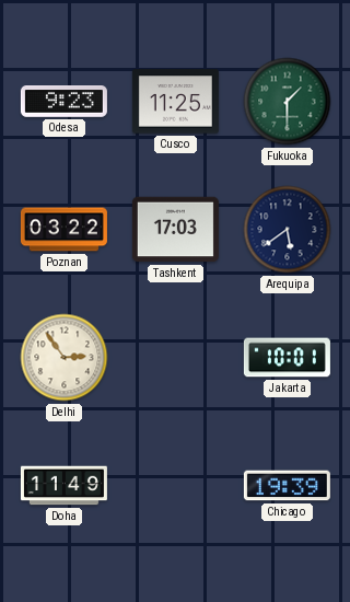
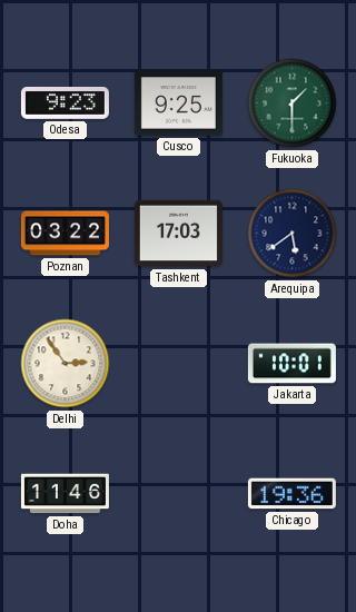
Cusco: 11:25 -> 9:25 (178, 103)
Doha: 11:49 -> 11:46 (65, 494)
Chicago: 19:39 -> 19:36 (291, 494)
